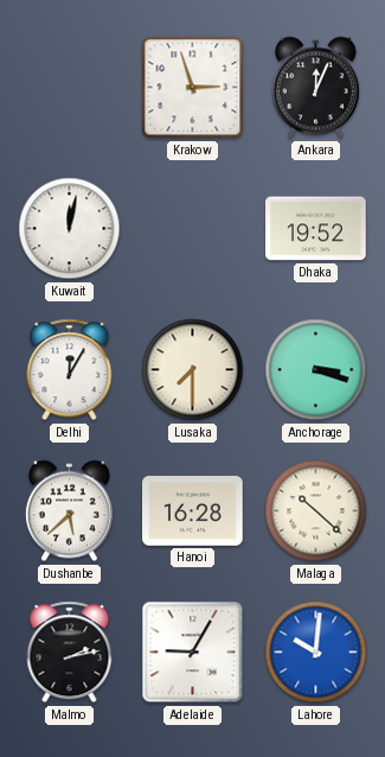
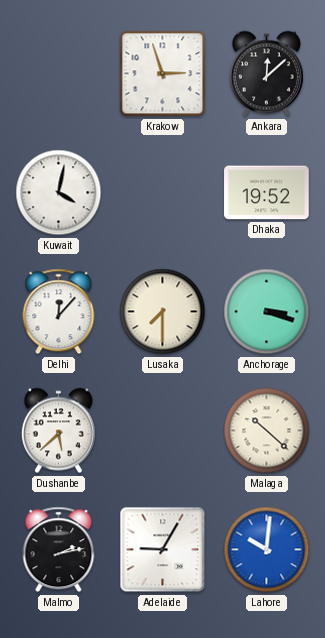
Ankara: 12:04 -> 12:08 (266, 74)
Kuwait: 12:02 -> 4:02 (59, 193)
Delhi: 12:05 -> 12:07 (59, 312)
Hanoi: 16:28 -> none (193, 511)
